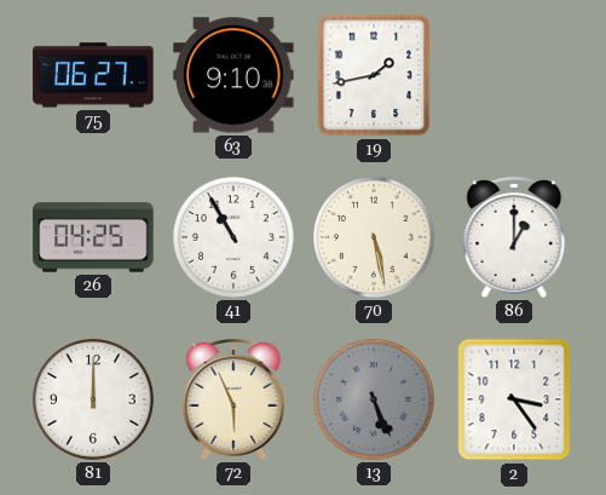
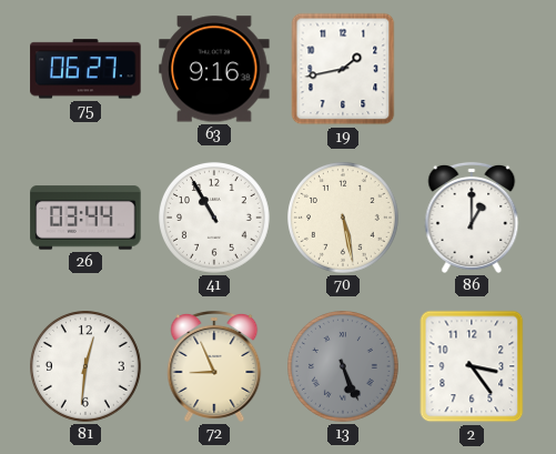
63: 9:10 -> 9:16 (214, 69)
26: 04:25 -> 03:44 (85, 218)
81: 12:00 -> 12:31 (87, 367)
72: 5:56 -> 8:56 (214, 366)
